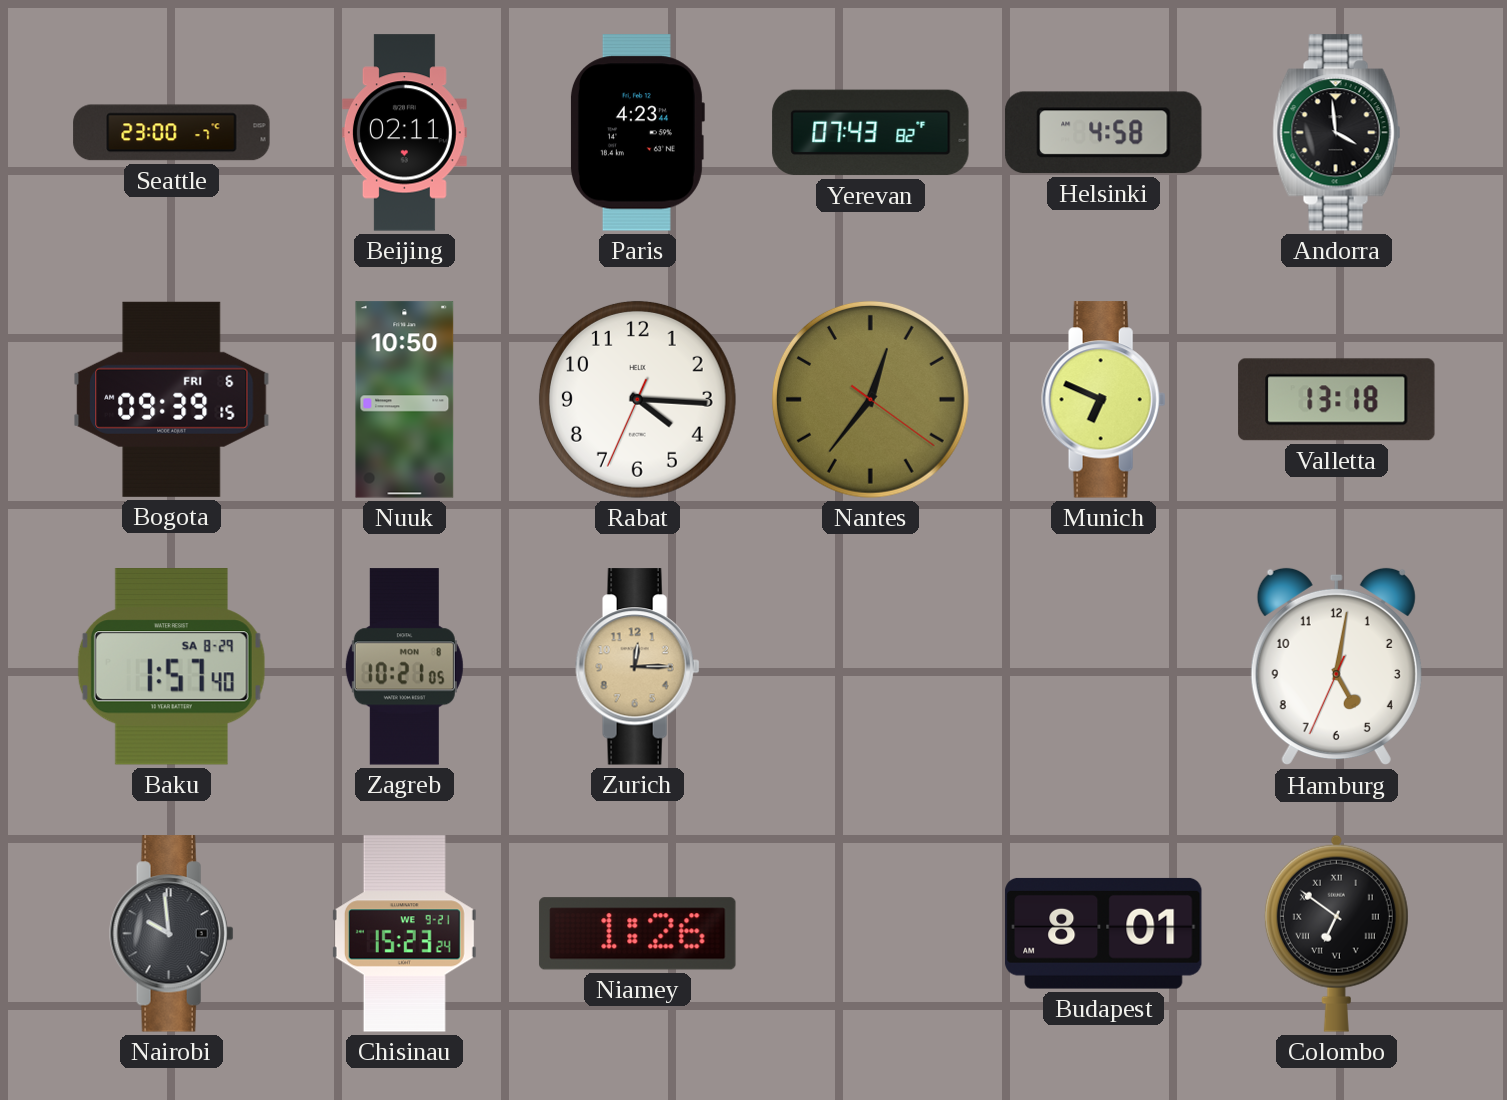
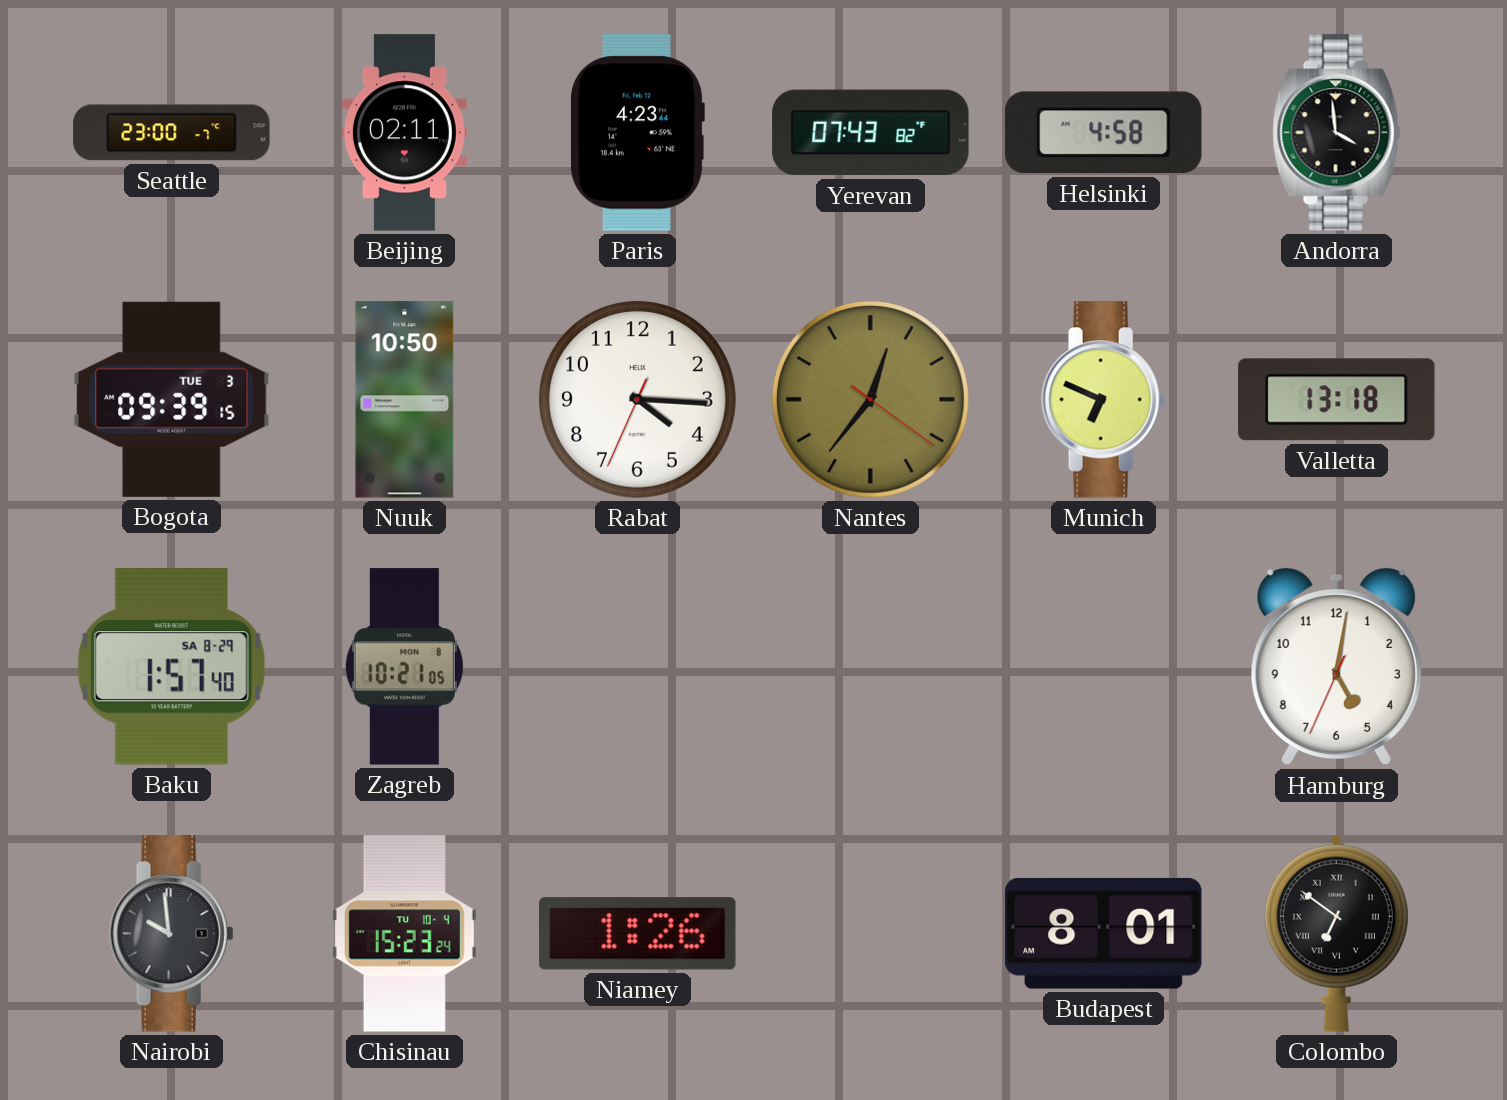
Bogota date: FRI 6 -> TUE 3 (172, 399)
Zurich: 12:15 -> none (638, 667)
Chisinau date: WE 9-21 -> TU 10-4 (404, 934)
